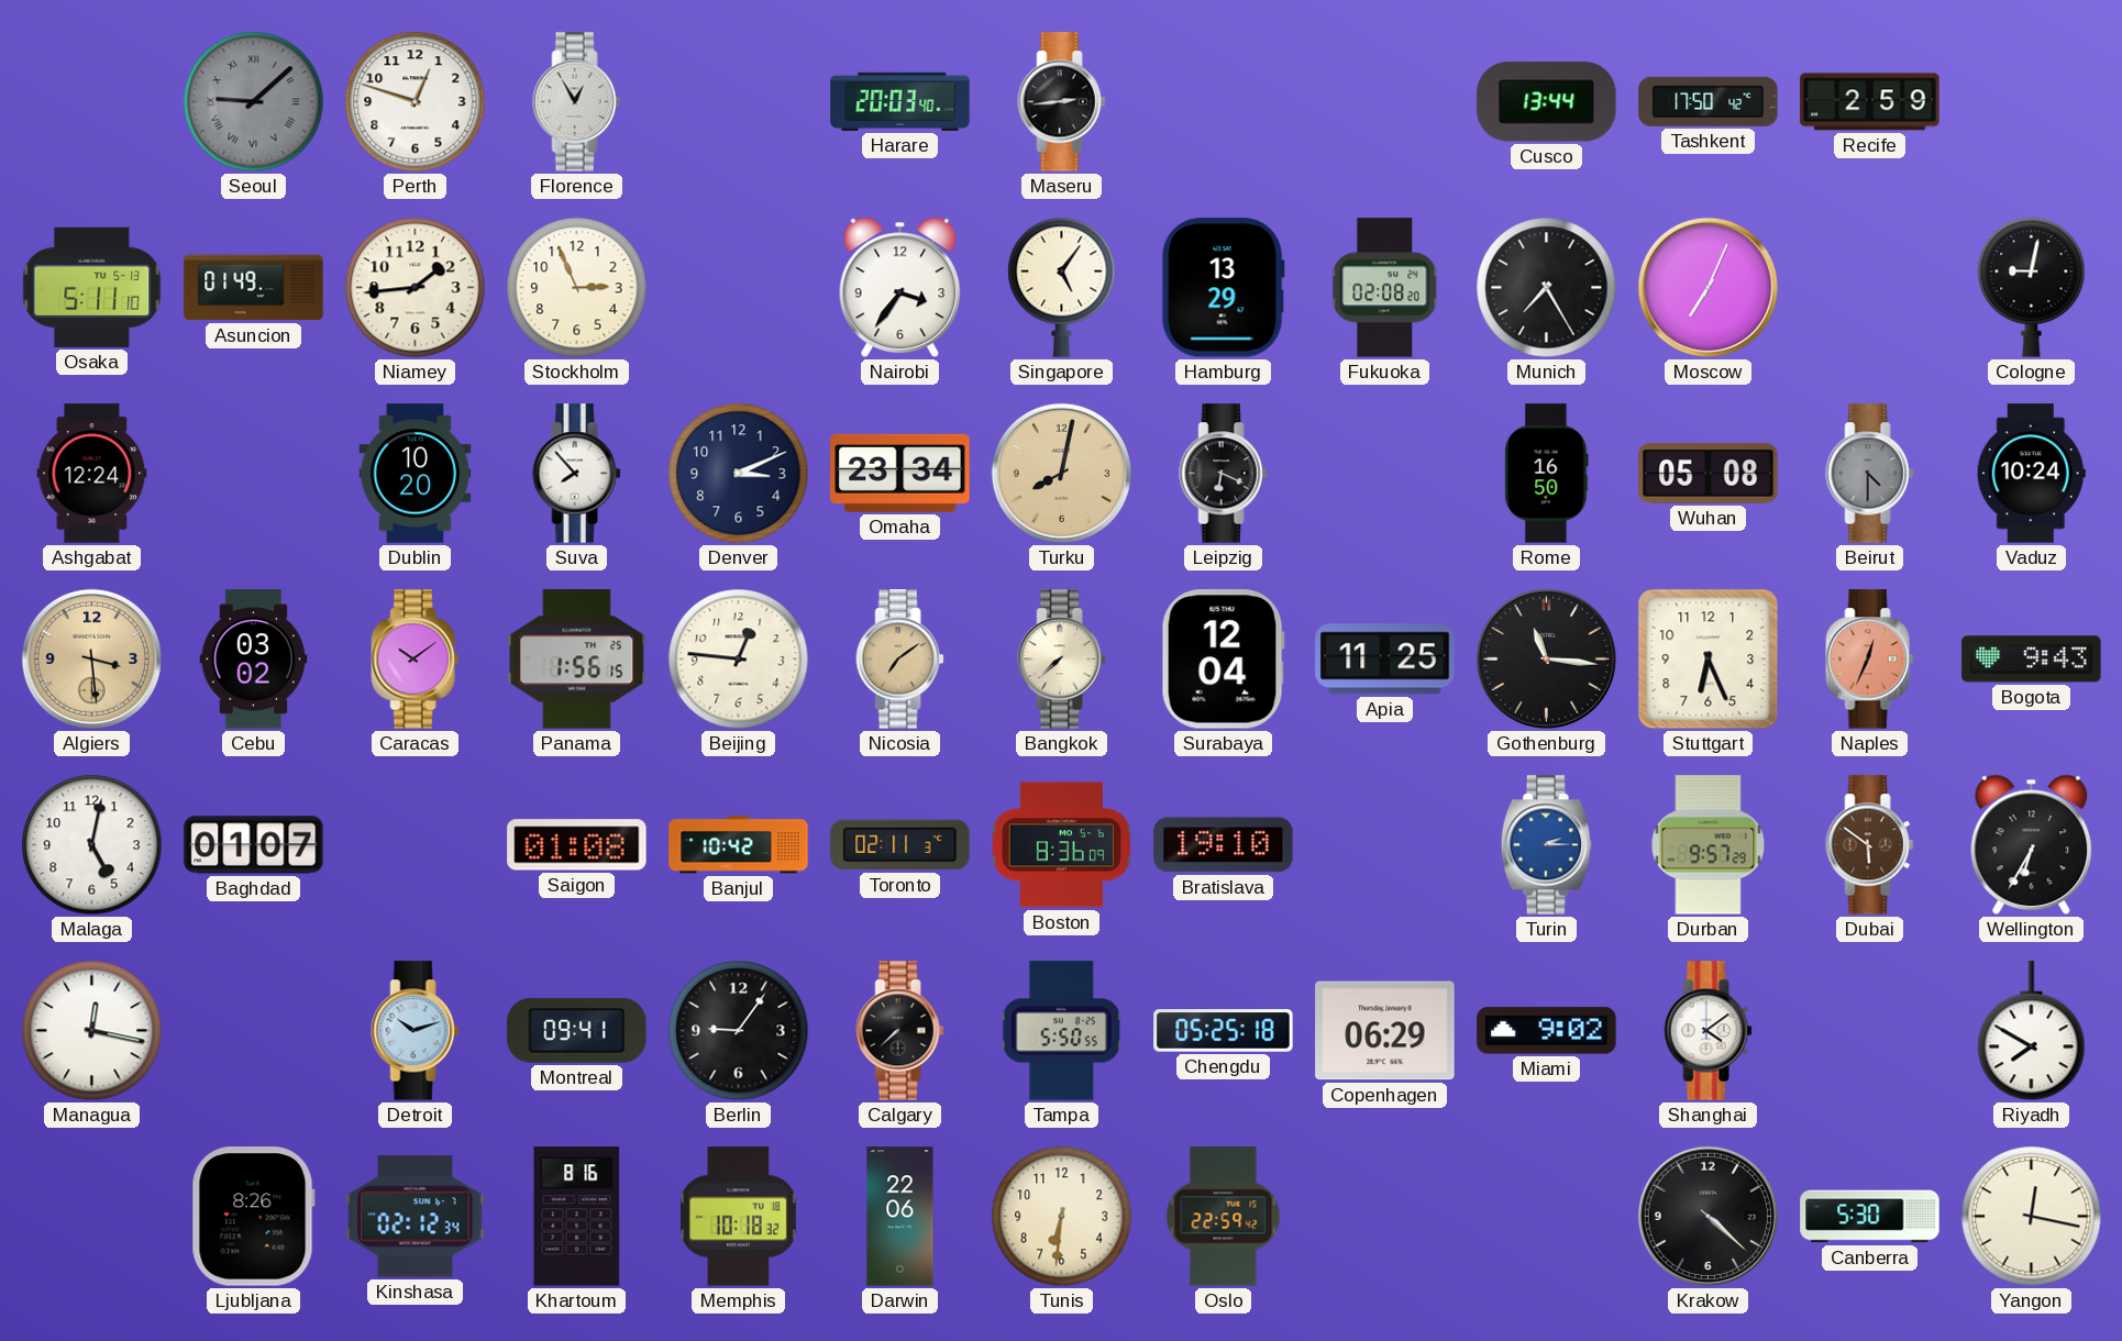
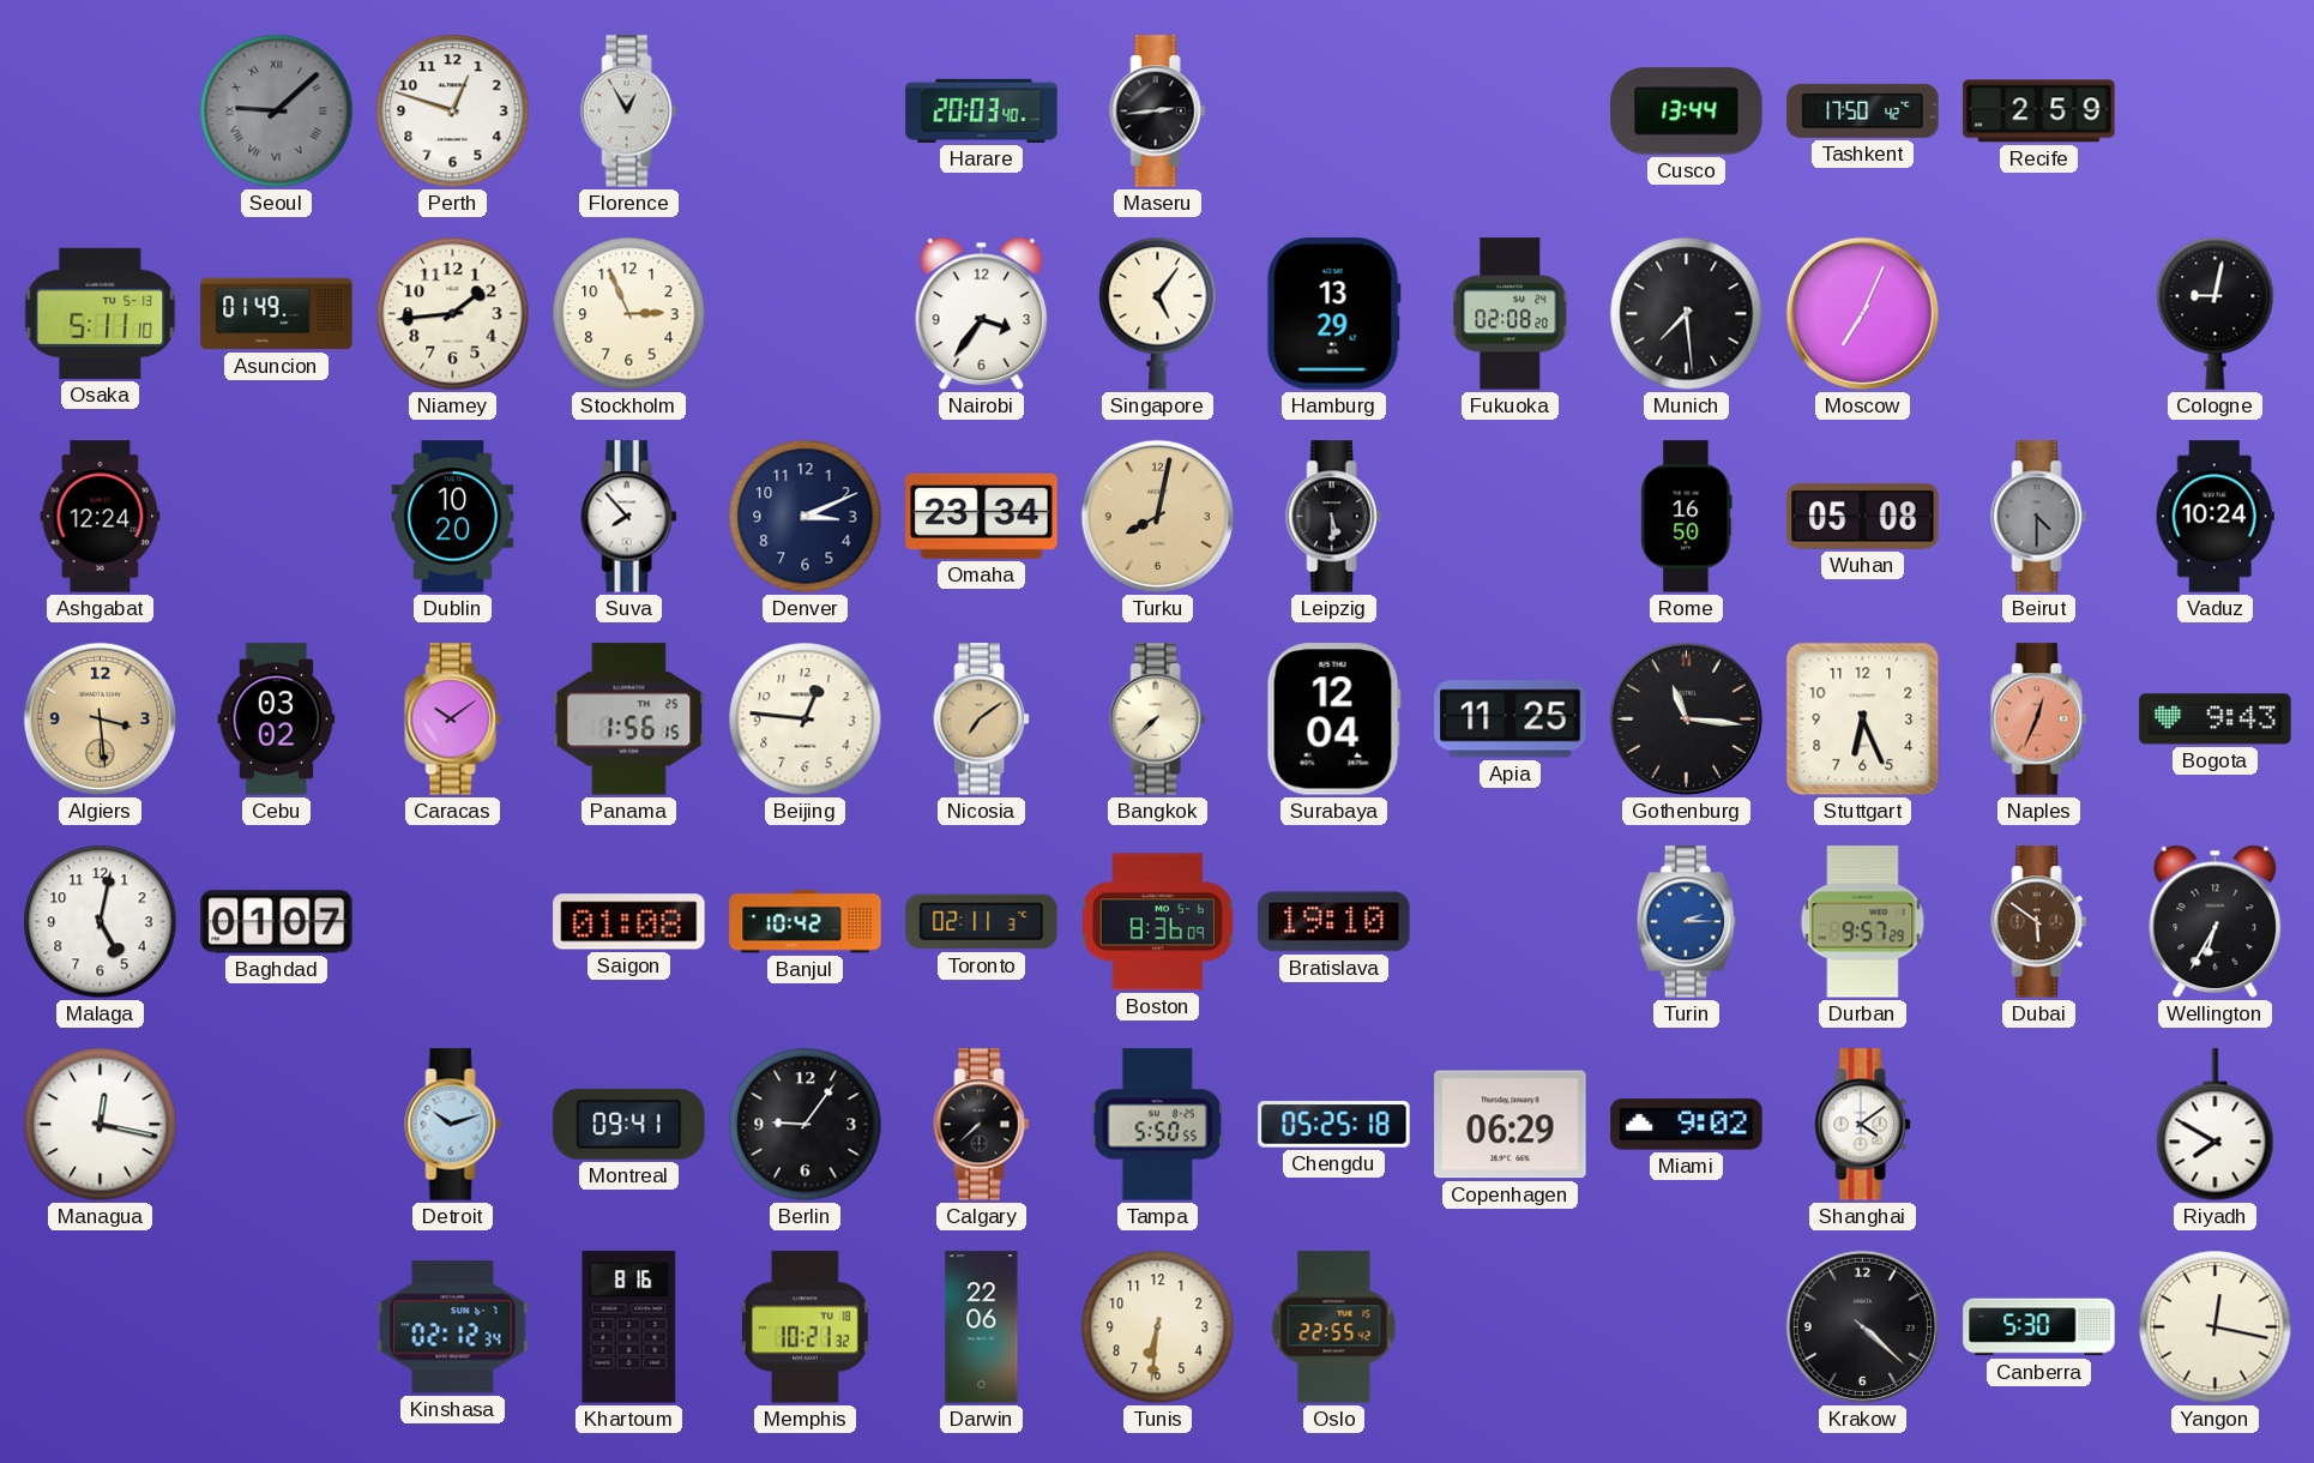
Munich: 7:25 -> 7:29 (1687, 314)
Leipzig: 6:19 -> 5:30 (1334, 517)
Ljubljana: 8:26 -> none (253, 1217)
Memphis: 10:18 -> 10:21 (805, 1327)
Oslo: 22:59 -> 22:55 (1334, 1327)
